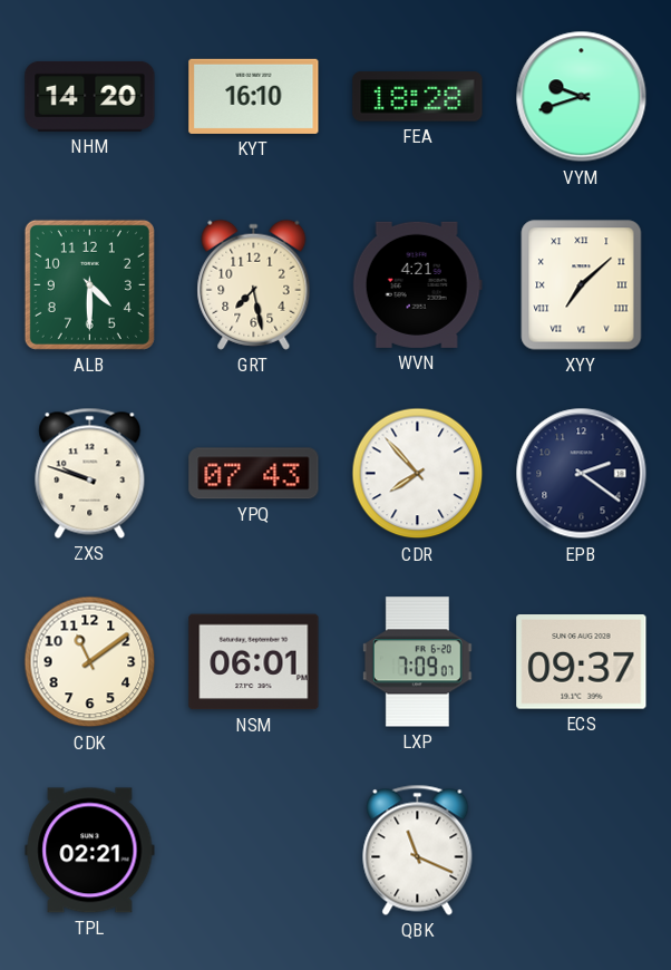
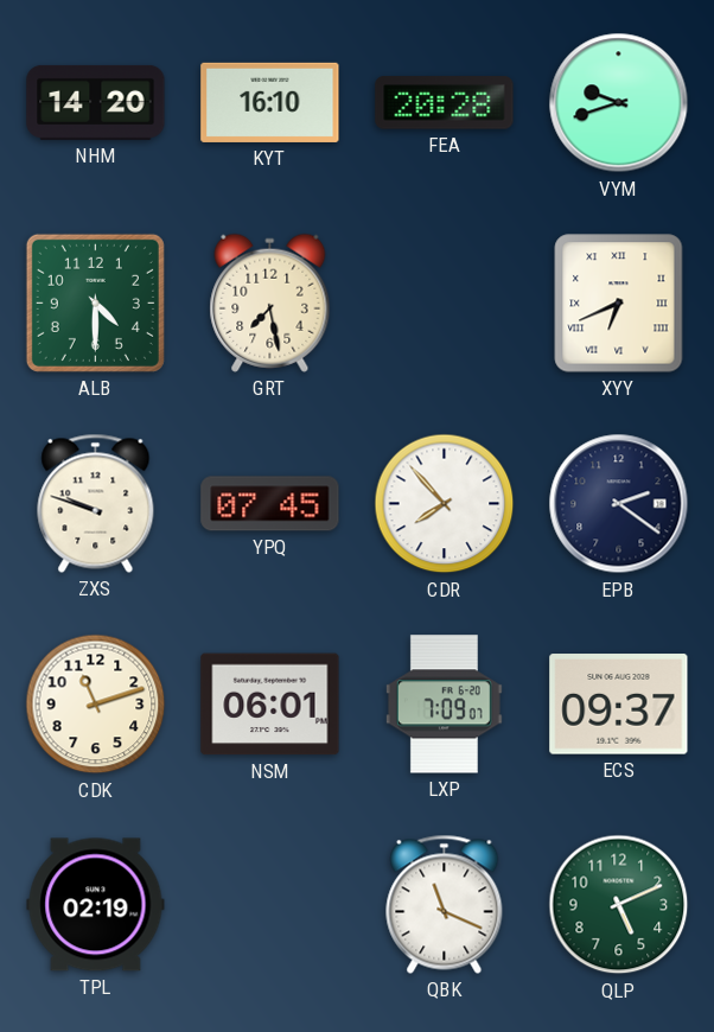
FEA: 18:28 -> 20:28 (445, 103)
WVN: 4:21 -> none (417, 284)
XYY: 7:08 -> 6:41 (619, 304)
YPQ: 07:43 -> 07:45 (270, 504)
CDK: 11:09 -> 11:12 (96, 705)
TPL: 02:21 -> 02:19 (96, 905)
QLP: none -> 5:11 (619, 905)
